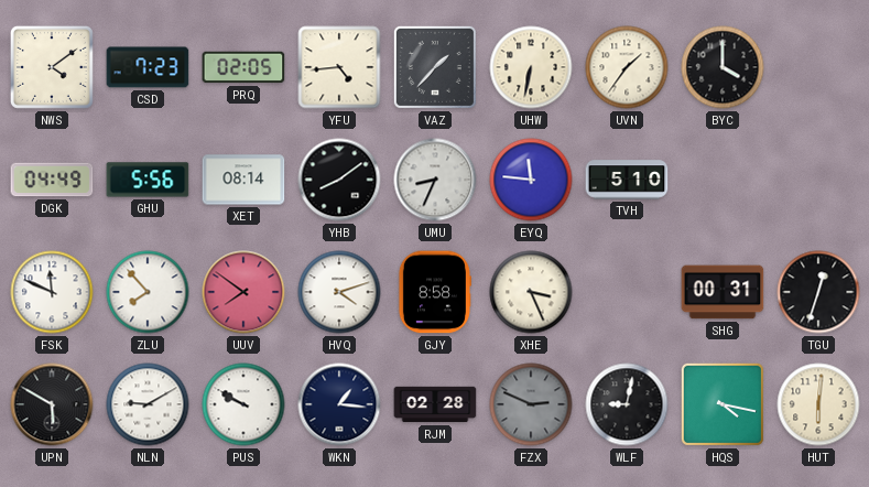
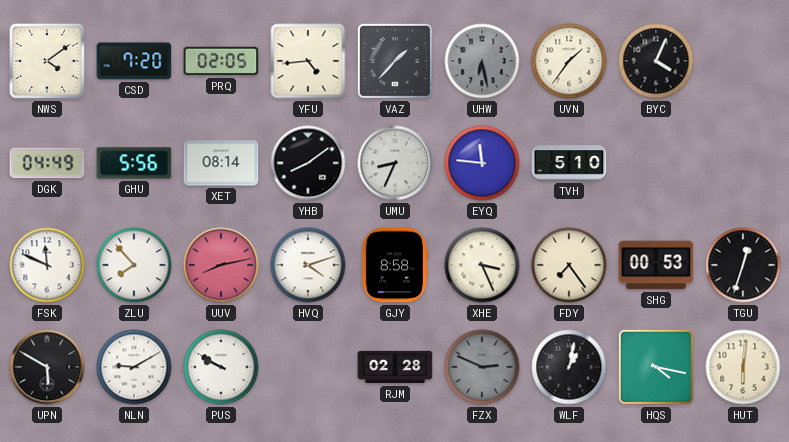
CSD: 7:23 -> 7:20 (134, 61)
UHW: 6:32 -> 6:28 (482, 61)
UHW dial: cream -> grey (482, 61)
BYC: 4:00 -> 4:04 (656, 61)
UUV: 7:51 -> 8:13 (221, 265)
FDY: none -> 7:24 (569, 265)
SHG: 00:31 -> 00:53 (656, 265)
WKN: 1:16 -> none (339, 404)
WLF: 9:02 -> 1:02 (569, 367)
